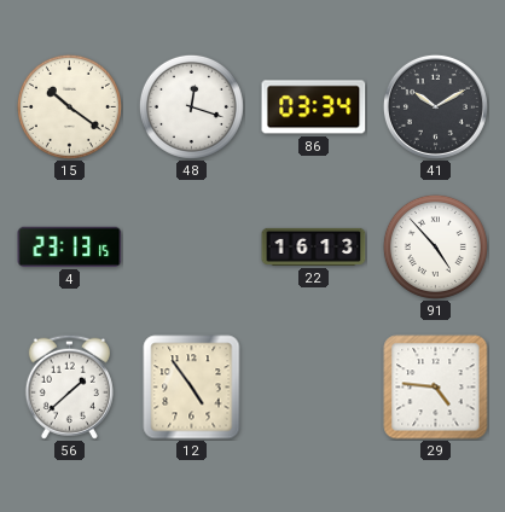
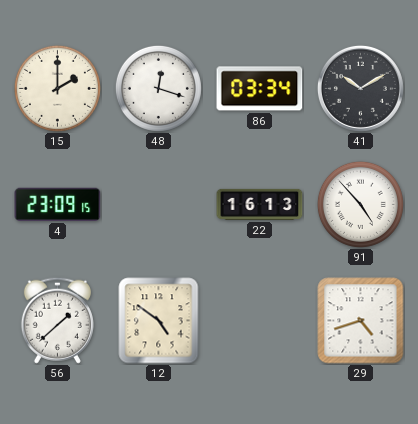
15: 10:21 -> 2:00 (57, 88)
4: 23:13 -> 23:09 (58, 204)
12: 4:54 -> 4:51 (159, 321)
29: 4:46 -> 4:42 (361, 321)
